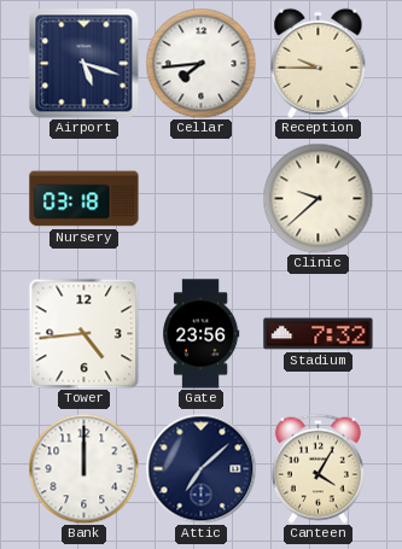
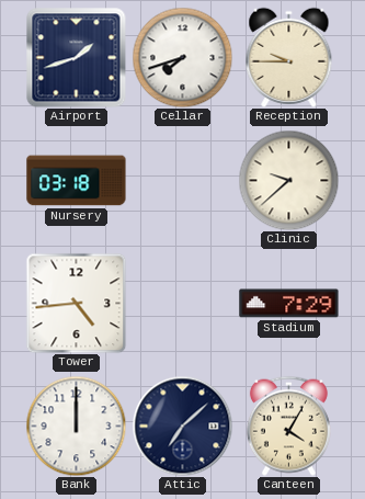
Airport: 5:18 -> 1:42 (76, 57)
Cellar: 7:44 -> 7:42 (182, 57)
Gate: 23:56 -> none (202, 334)
Stadium: 7:32 -> 7:29 (289, 304)
